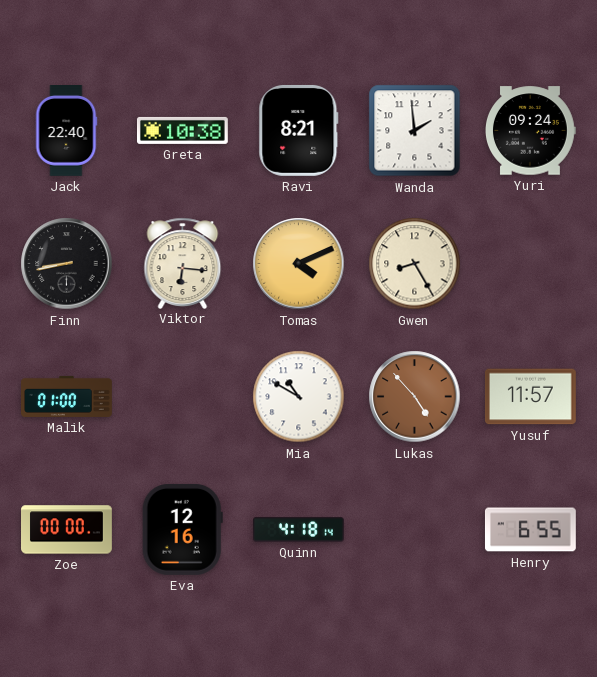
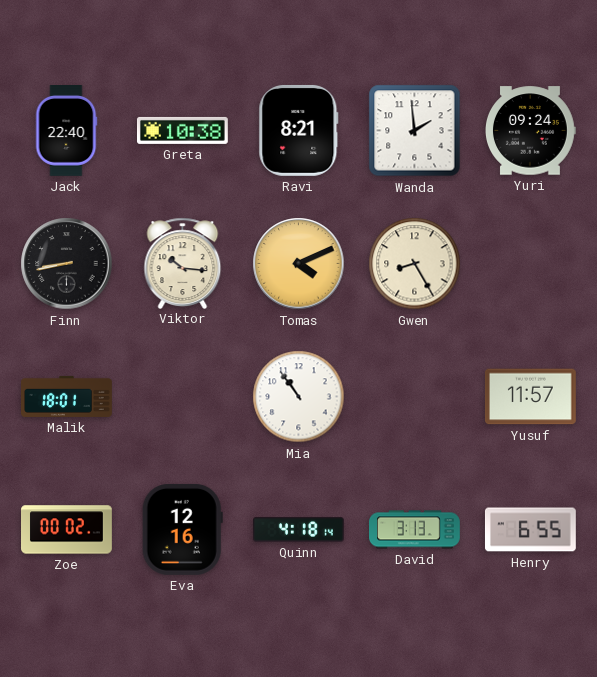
Viktor: 6:16 -> 10:16 (183, 263)
Malik: 01:00 -> 18:01 (67, 396)
Mia: 10:50 -> 10:54 (299, 397)
Lukas: 4:53 -> none (415, 397)
Zoe: 00:00 -> 00:02 (67, 530)
David: none -> 3:13 (415, 530)
